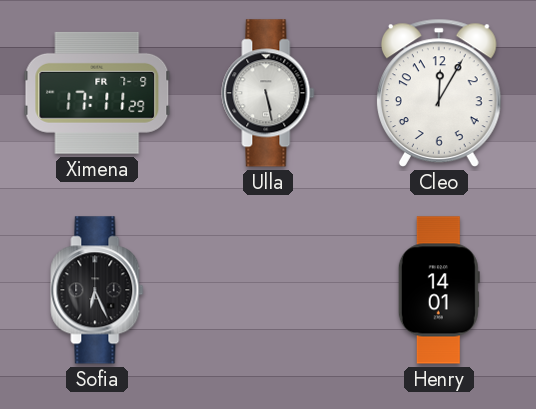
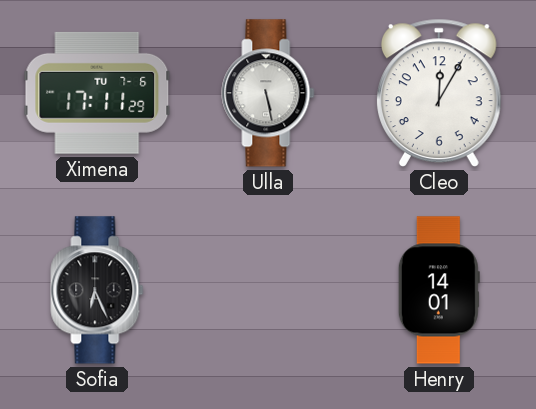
Ximena date: FR 7-9 -> TU 7-6 (97, 93)
